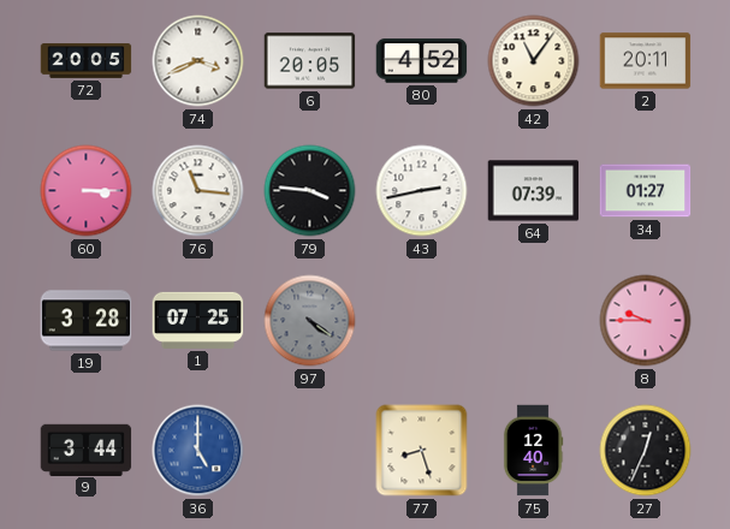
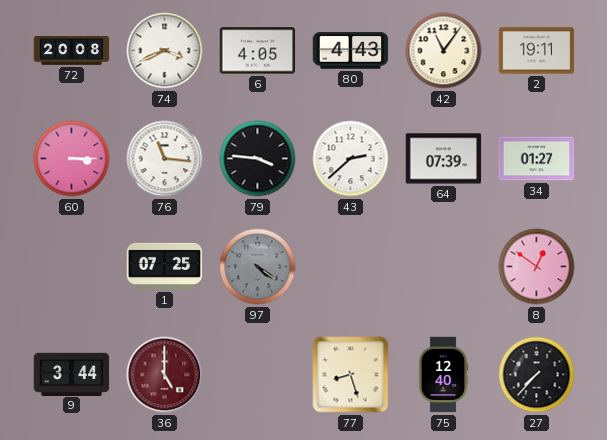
72: 20:05 -> 20:08 (72, 51)
6: 20:05 -> 4:05 (258, 51)
80: 4:52 -> 4:43 (351, 51)
2: 20:11 -> 19:11 (537, 51)
43: 2:43 -> 2:38 (351, 159)
19: 3:28 -> none (87, 321)
8: 9:45 -> 12:51 (537, 267)
36 dial: blue -> burgundy (165, 375)
27: 12:34 -> 7:37 (537, 375)
